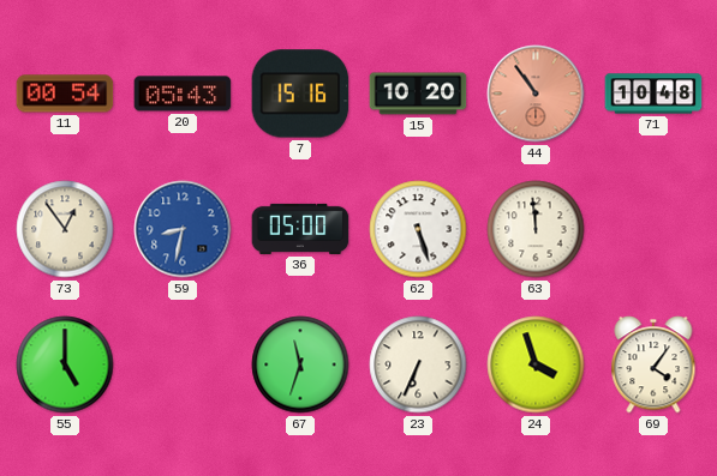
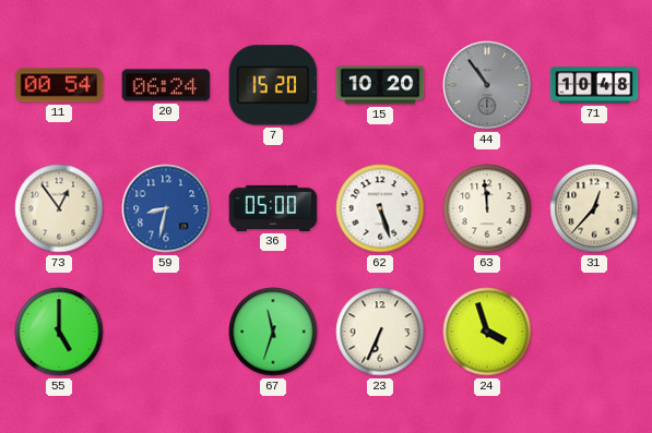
20: 05:43 -> 06:24 (166, 85)
7: 15:16 -> 15:20 (273, 85)
44 dial: salmon -> grey (487, 85)
31: none -> 12:37 (594, 208)
69: 4:06 -> none (653, 364)
